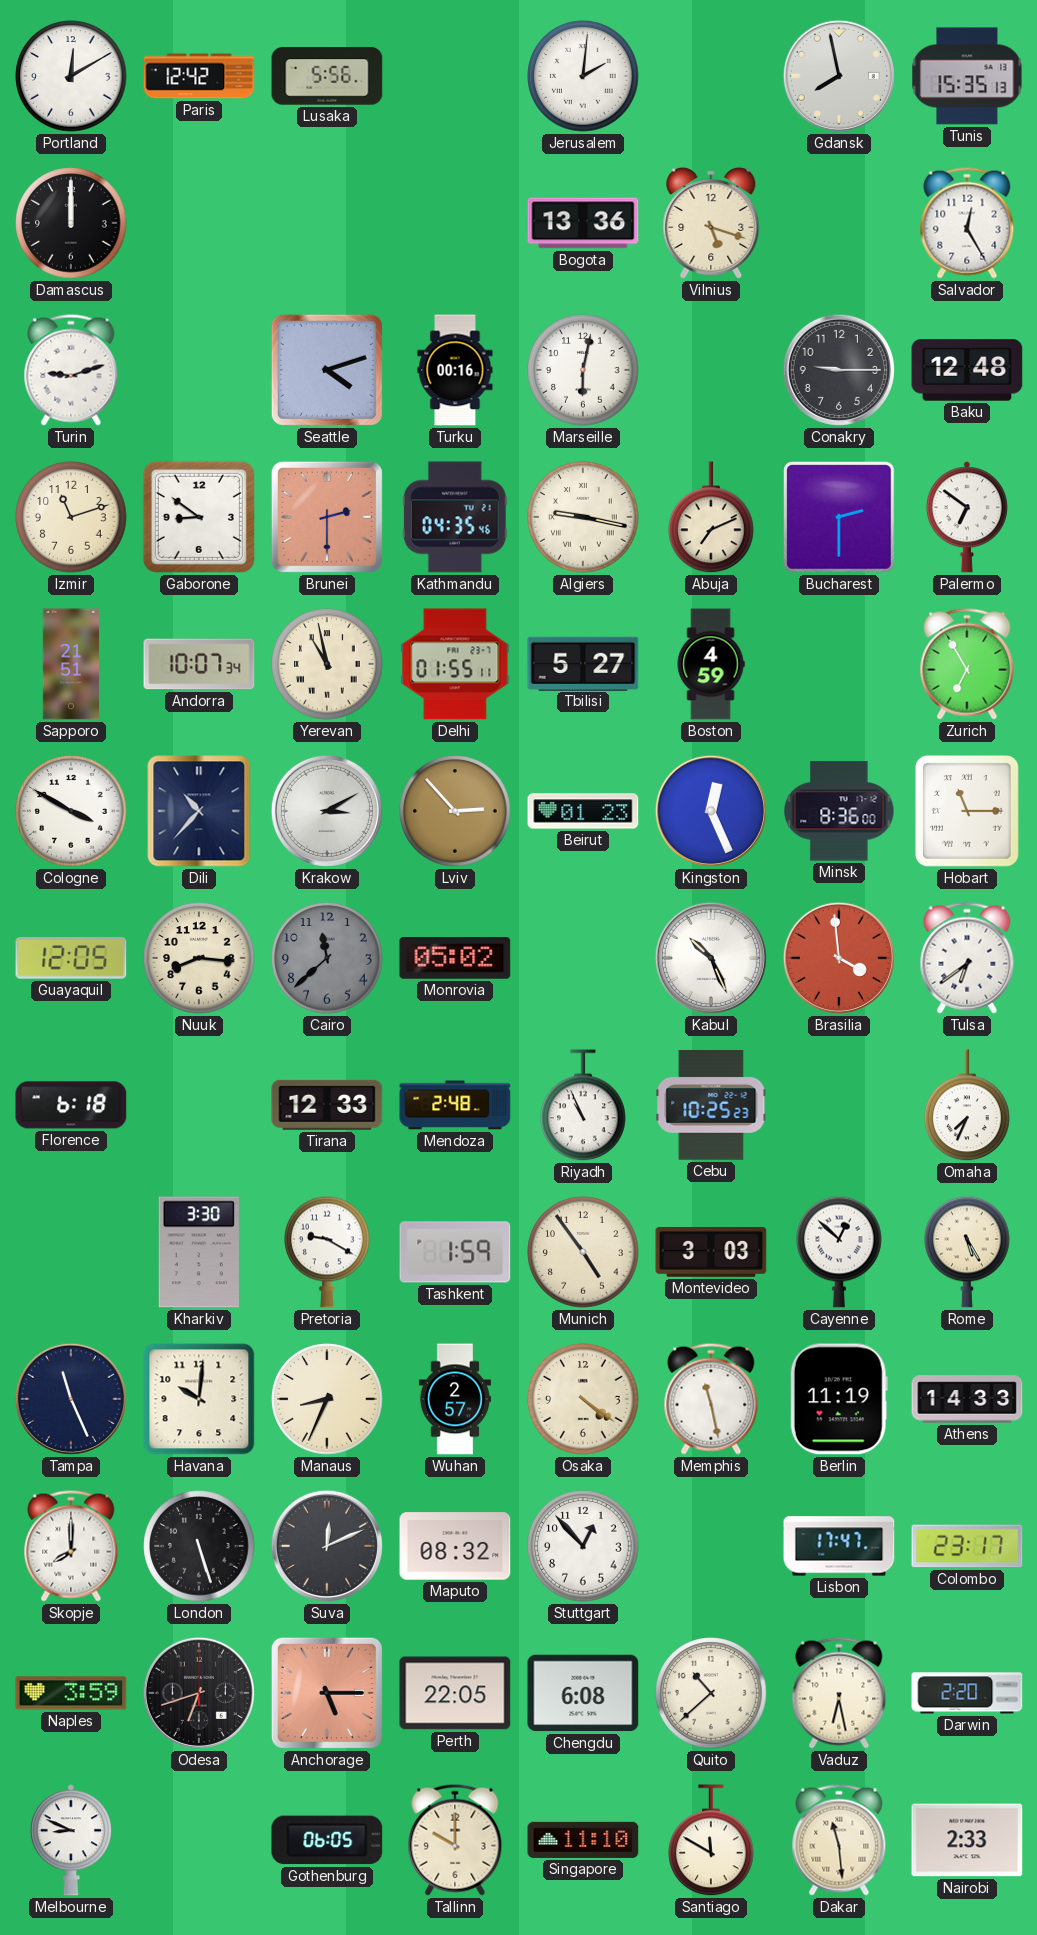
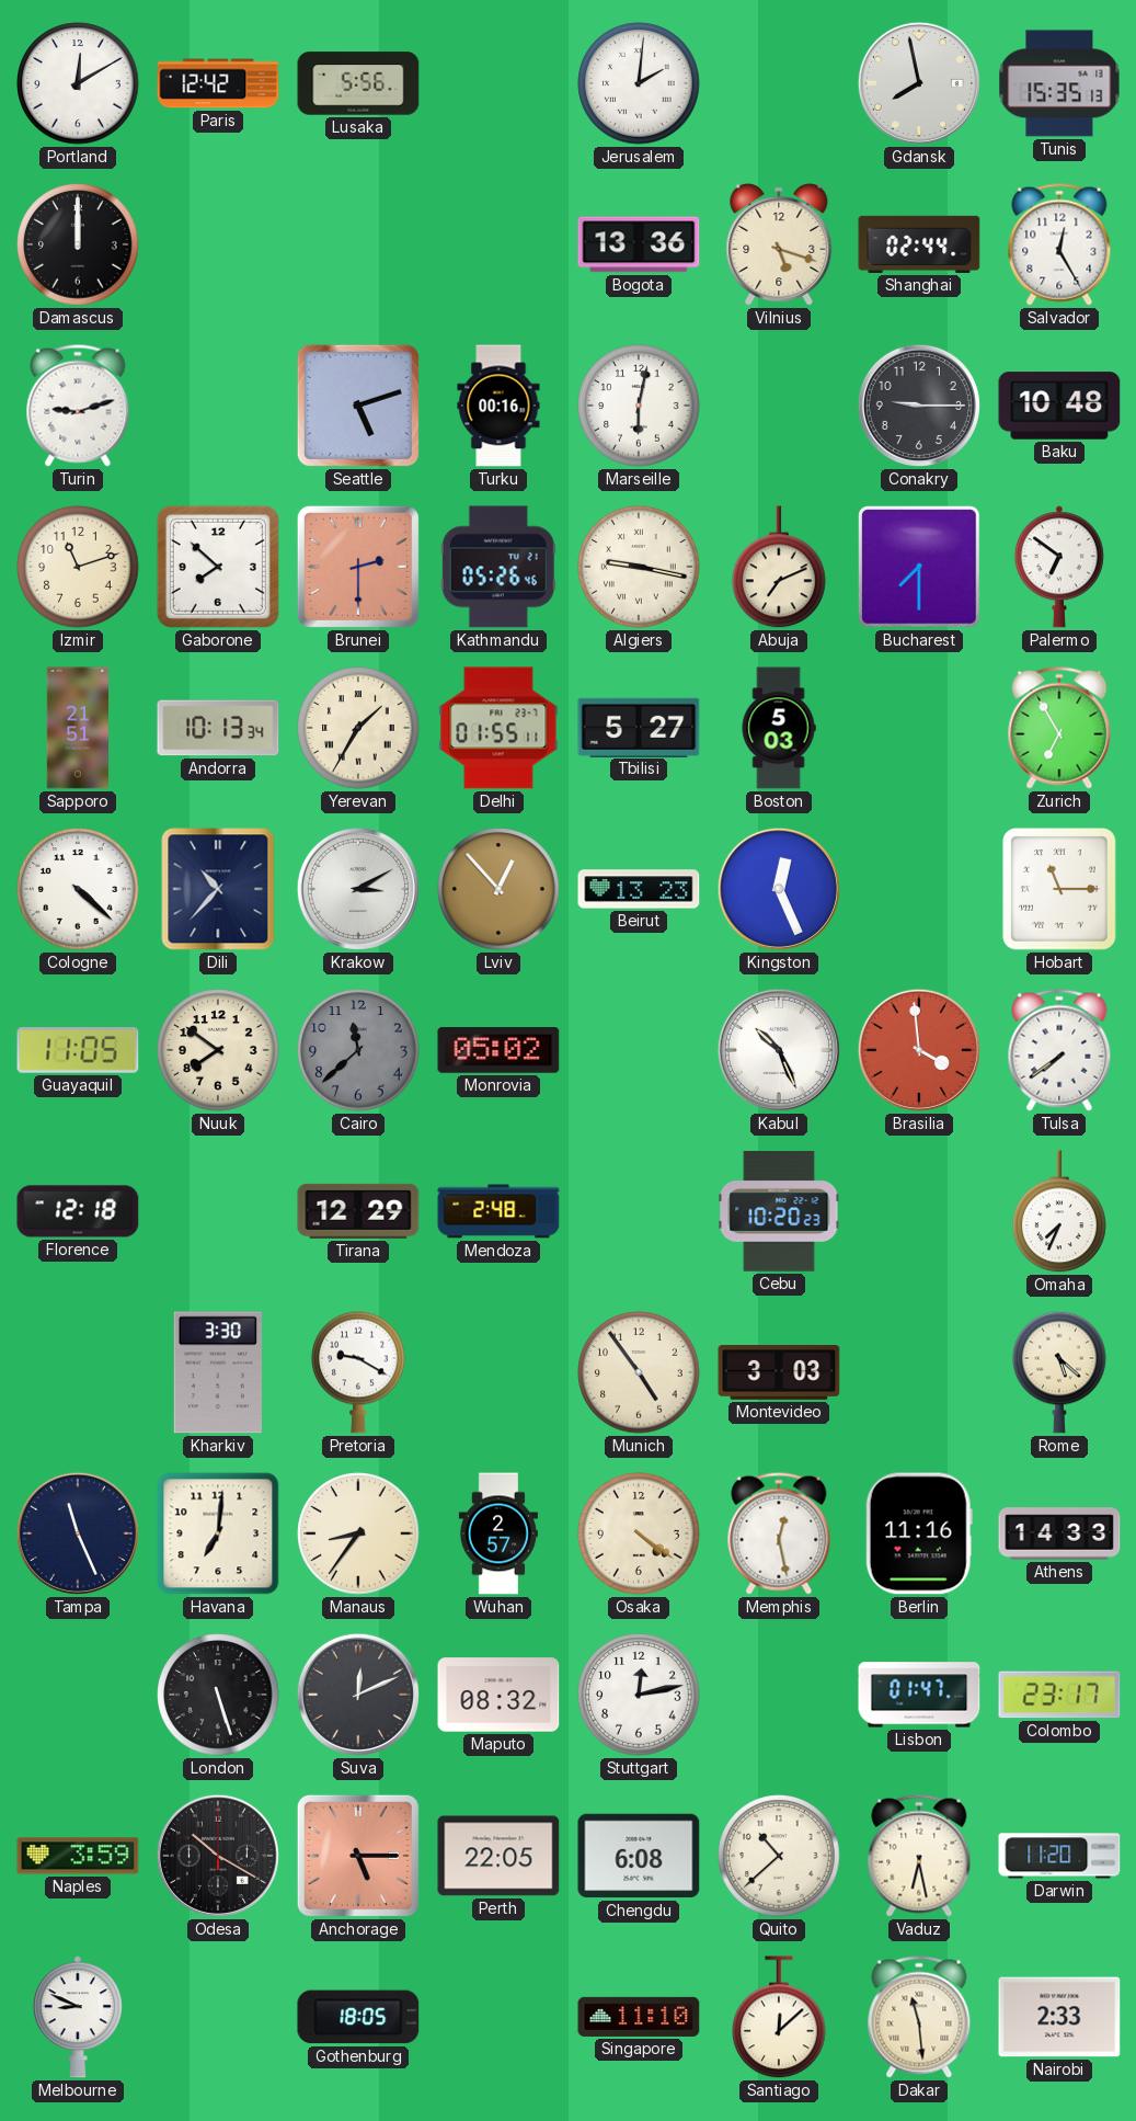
Shanghai: none -> 02:44 (919, 244)
Seattle: 4:12 -> 5:12 (358, 406)
Baku: 12:48 -> 10:48 (1059, 406)
Gaborone: 8:51 -> 7:52 (218, 567)
Kathmandu: 04:35 -> 05:26 (498, 567)
Bucharest: 2:30 -> 7:30 (920, 568)
Andorra: 10:07 -> 10:13 (218, 728)
Yerevan: 10:58 -> 1:35 (358, 728)
Boston: 4:59 -> 5:03 (779, 728)
Cologne: 3:50 -> 4:22 (78, 889)
Lviv: 2:53 -> 12:53 (498, 889)
Beirut: 01:23 -> 13:23 (639, 889)
Minsk: 8:36 -> none (839, 811)
Guayaquil: 12:05 -> 11:05 (78, 1051)
Nuuk: 8:16 -> 7:51 (218, 1050)
Tulsa: 6:39 -> 7:39 (1059, 1050)
Florence: 6:18 -> 12:18 (78, 1211)
Tirana: 12:33 -> 12:29 (358, 1211)
Riyadh: 10:56 -> none (583, 1106)
Cebu: 10:25 -> 10:20 (779, 1211)
Tashkent: 1:59 -> none (455, 1252)
Cayenne: 12:52 -> none (839, 1252)
Rome: 5:25 -> 5:22 (1059, 1372)
Havana: 10:01 -> 7:01 (218, 1533)
Manaus: 8:34 -> 8:36 (358, 1533)
Memphis: 11:28 -> 12:28 (779, 1533)
Berlin: 11:19 -> 11:16 (919, 1533)
Skopje: 8:00 -> none (71, 1546)
Stuttgart: 12:53 -> 12:13 (639, 1695)
Lisbon: 17:47 -> 01:47 (919, 1695)
Odesa: 6:42 -> 10:20 (218, 1856)
Darwin: 2:20 -> 11:20 (1059, 1856)
Gothenburg: 06:05 -> 18:05 (358, 2017)
Tallinn: 10:00 -> none (455, 1840)
Santiago: 11:50 -> 12:08 (779, 2018)
